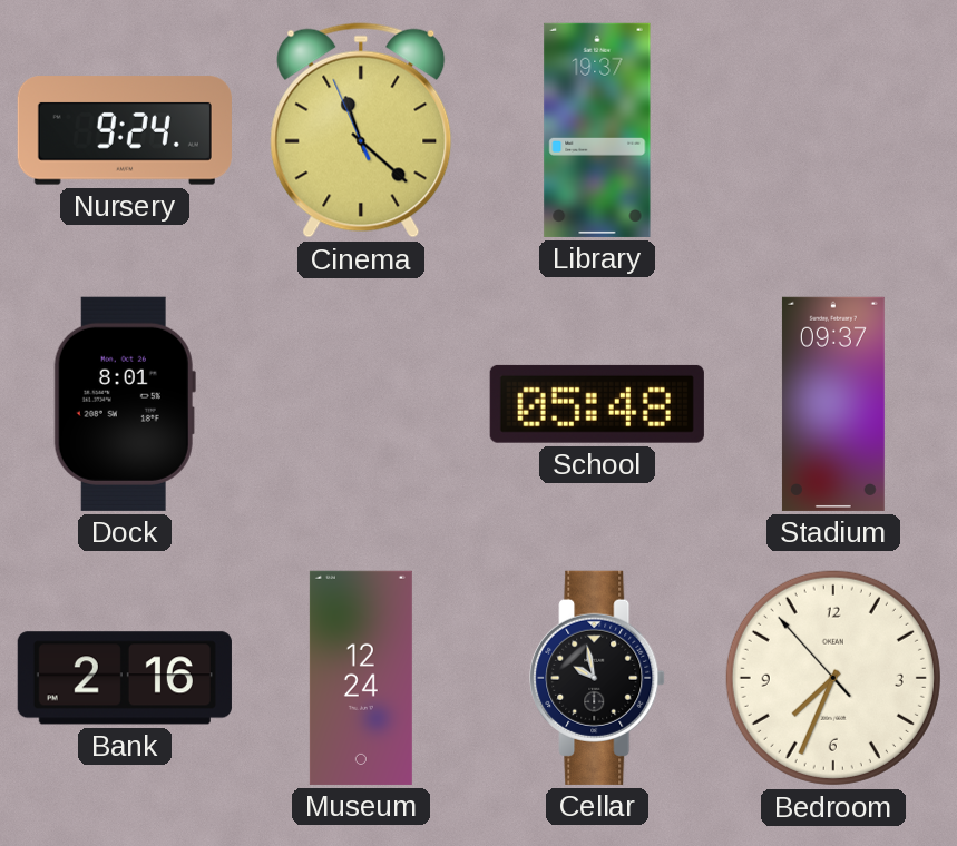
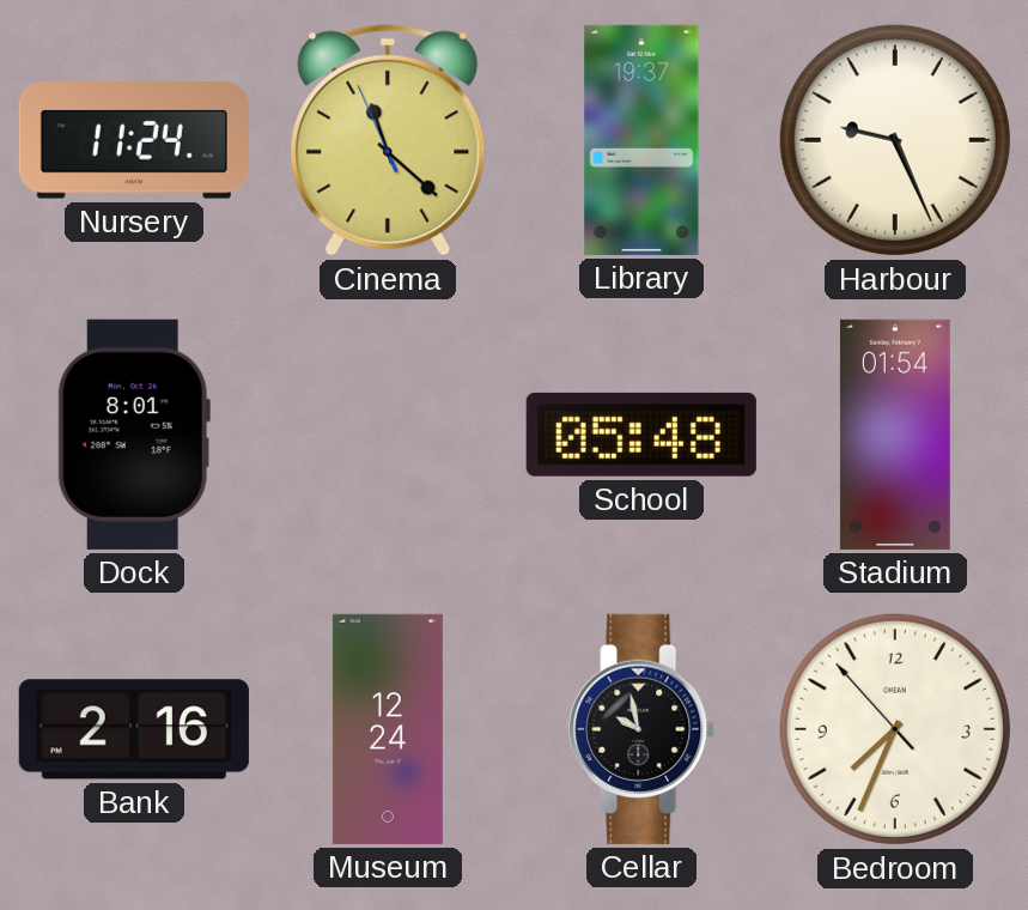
Nursery: 9:24 -> 11:24 (134, 140)
Harbour: none -> 9:26 (895, 140)
Stadium: 09:37 -> 01:54 (895, 435)
